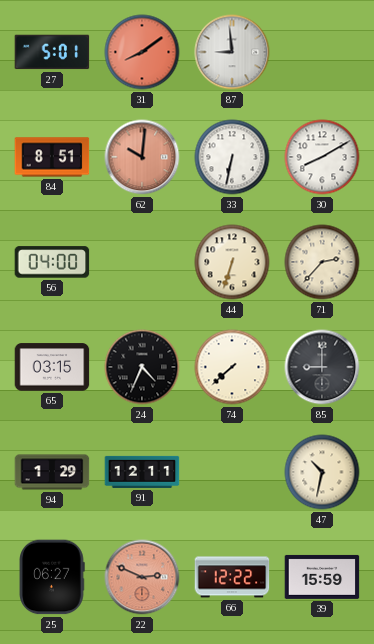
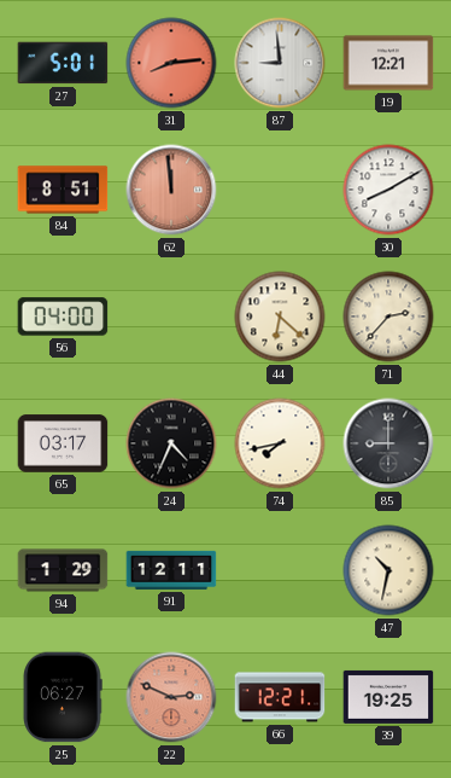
31: 8:09 -> 8:14 (171, 63)
19: none -> 12:21 (388, 63)
62: 10:01 -> 11:59 (171, 190)
33: 6:32 -> none (232, 157)
44: 6:33 -> 6:22 (280, 317)
65: 03:15 -> 03:17 (63, 443)
74: 7:38 -> 7:43 (280, 443)
66: 12:22 -> 12:21 (280, 697)
39: 15:59 -> 19:25 (388, 697)
